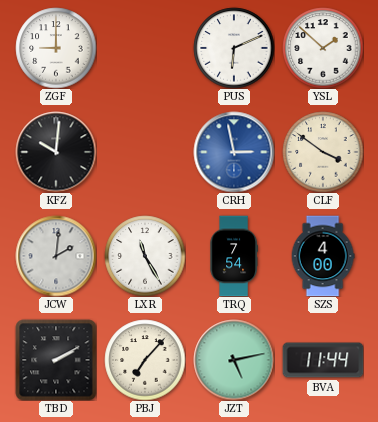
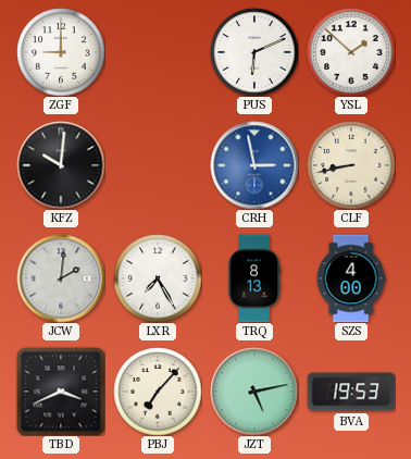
CLF: 3:51 -> 8:43 (351, 165)
LXR: 11:25 -> 7:25 (158, 278)
TRQ: 7:54 -> 8:13 (254, 278)
TBD: 2:10 -> 3:41 (61, 392)
BVA: 11:44 -> 19:53 (351, 392)
